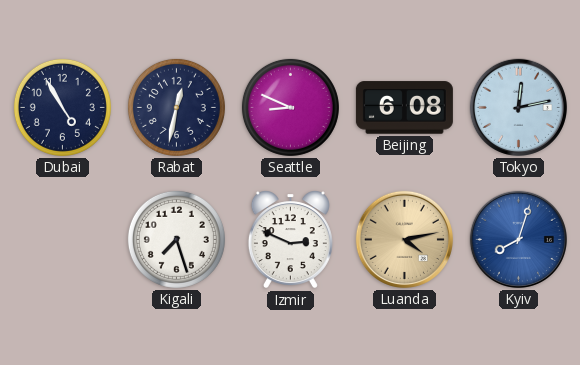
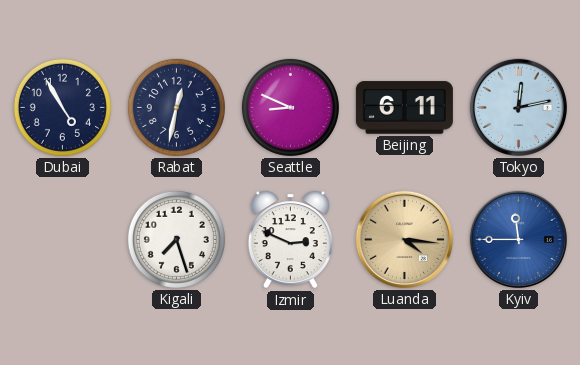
Beijing: 6:08 -> 6:11 (404, 108)
Luanda: 4:13 -> 4:16 (404, 239)
Kyiv: 8:03 -> 11:45 (518, 239)
